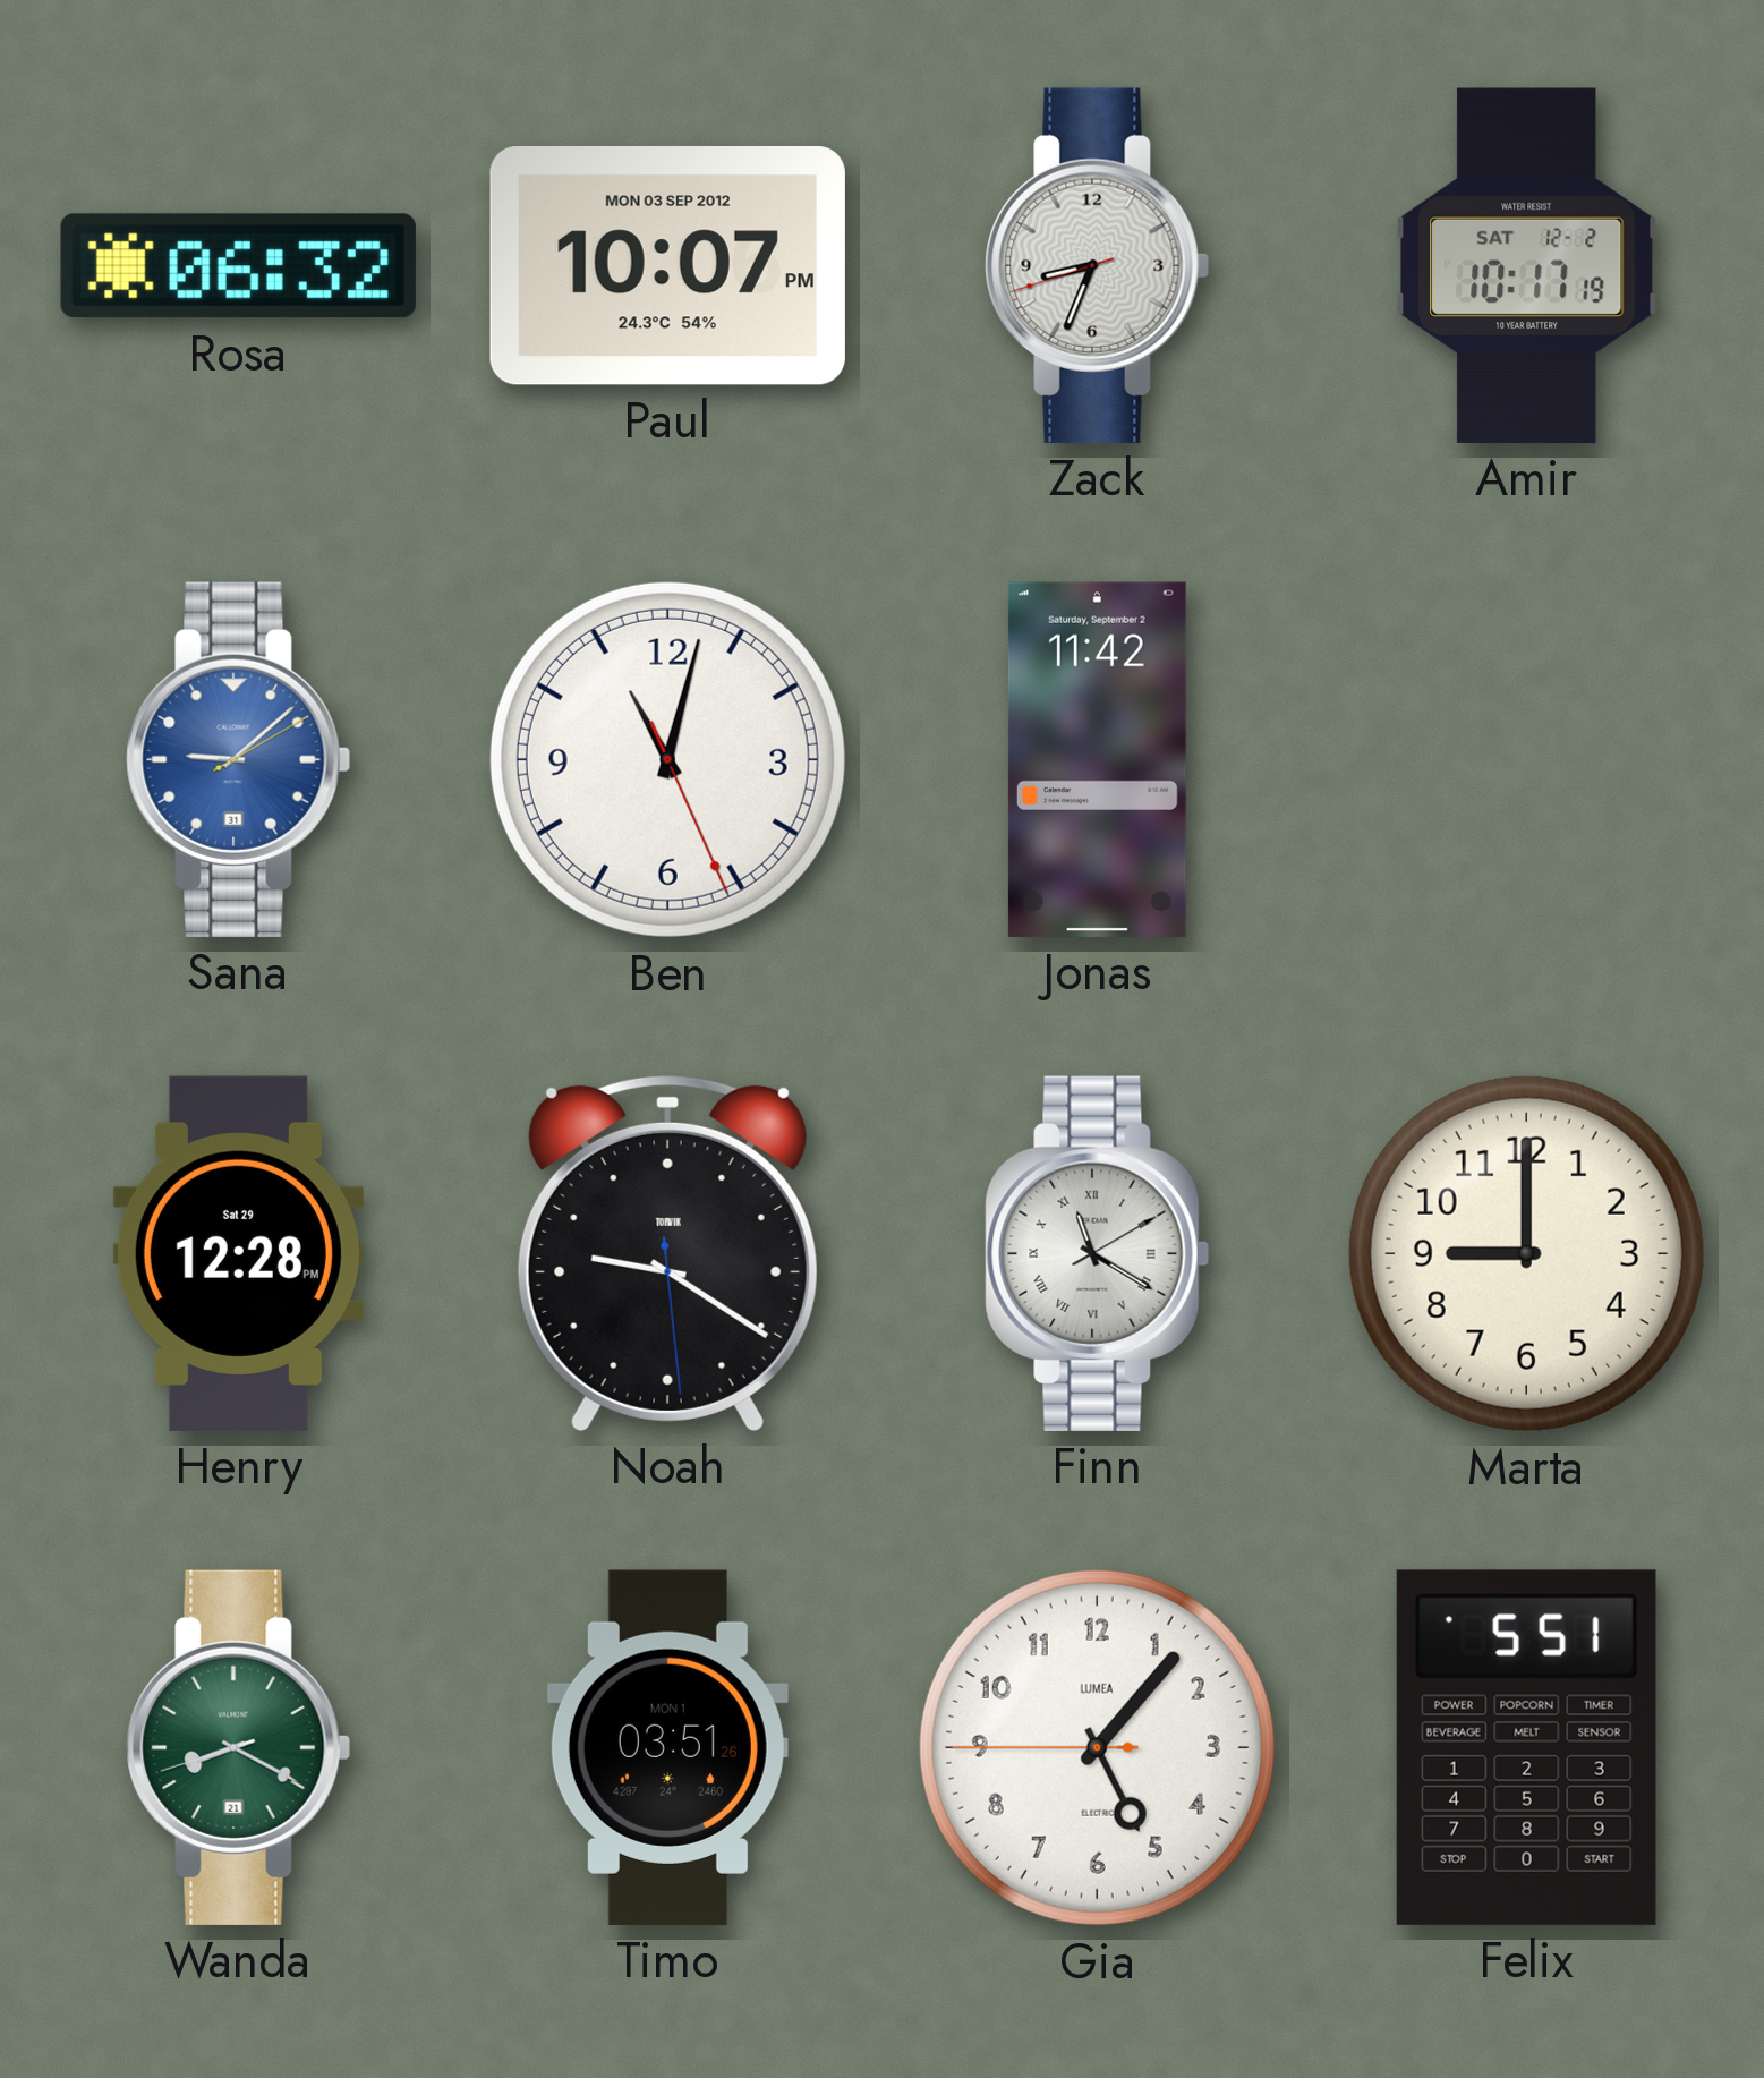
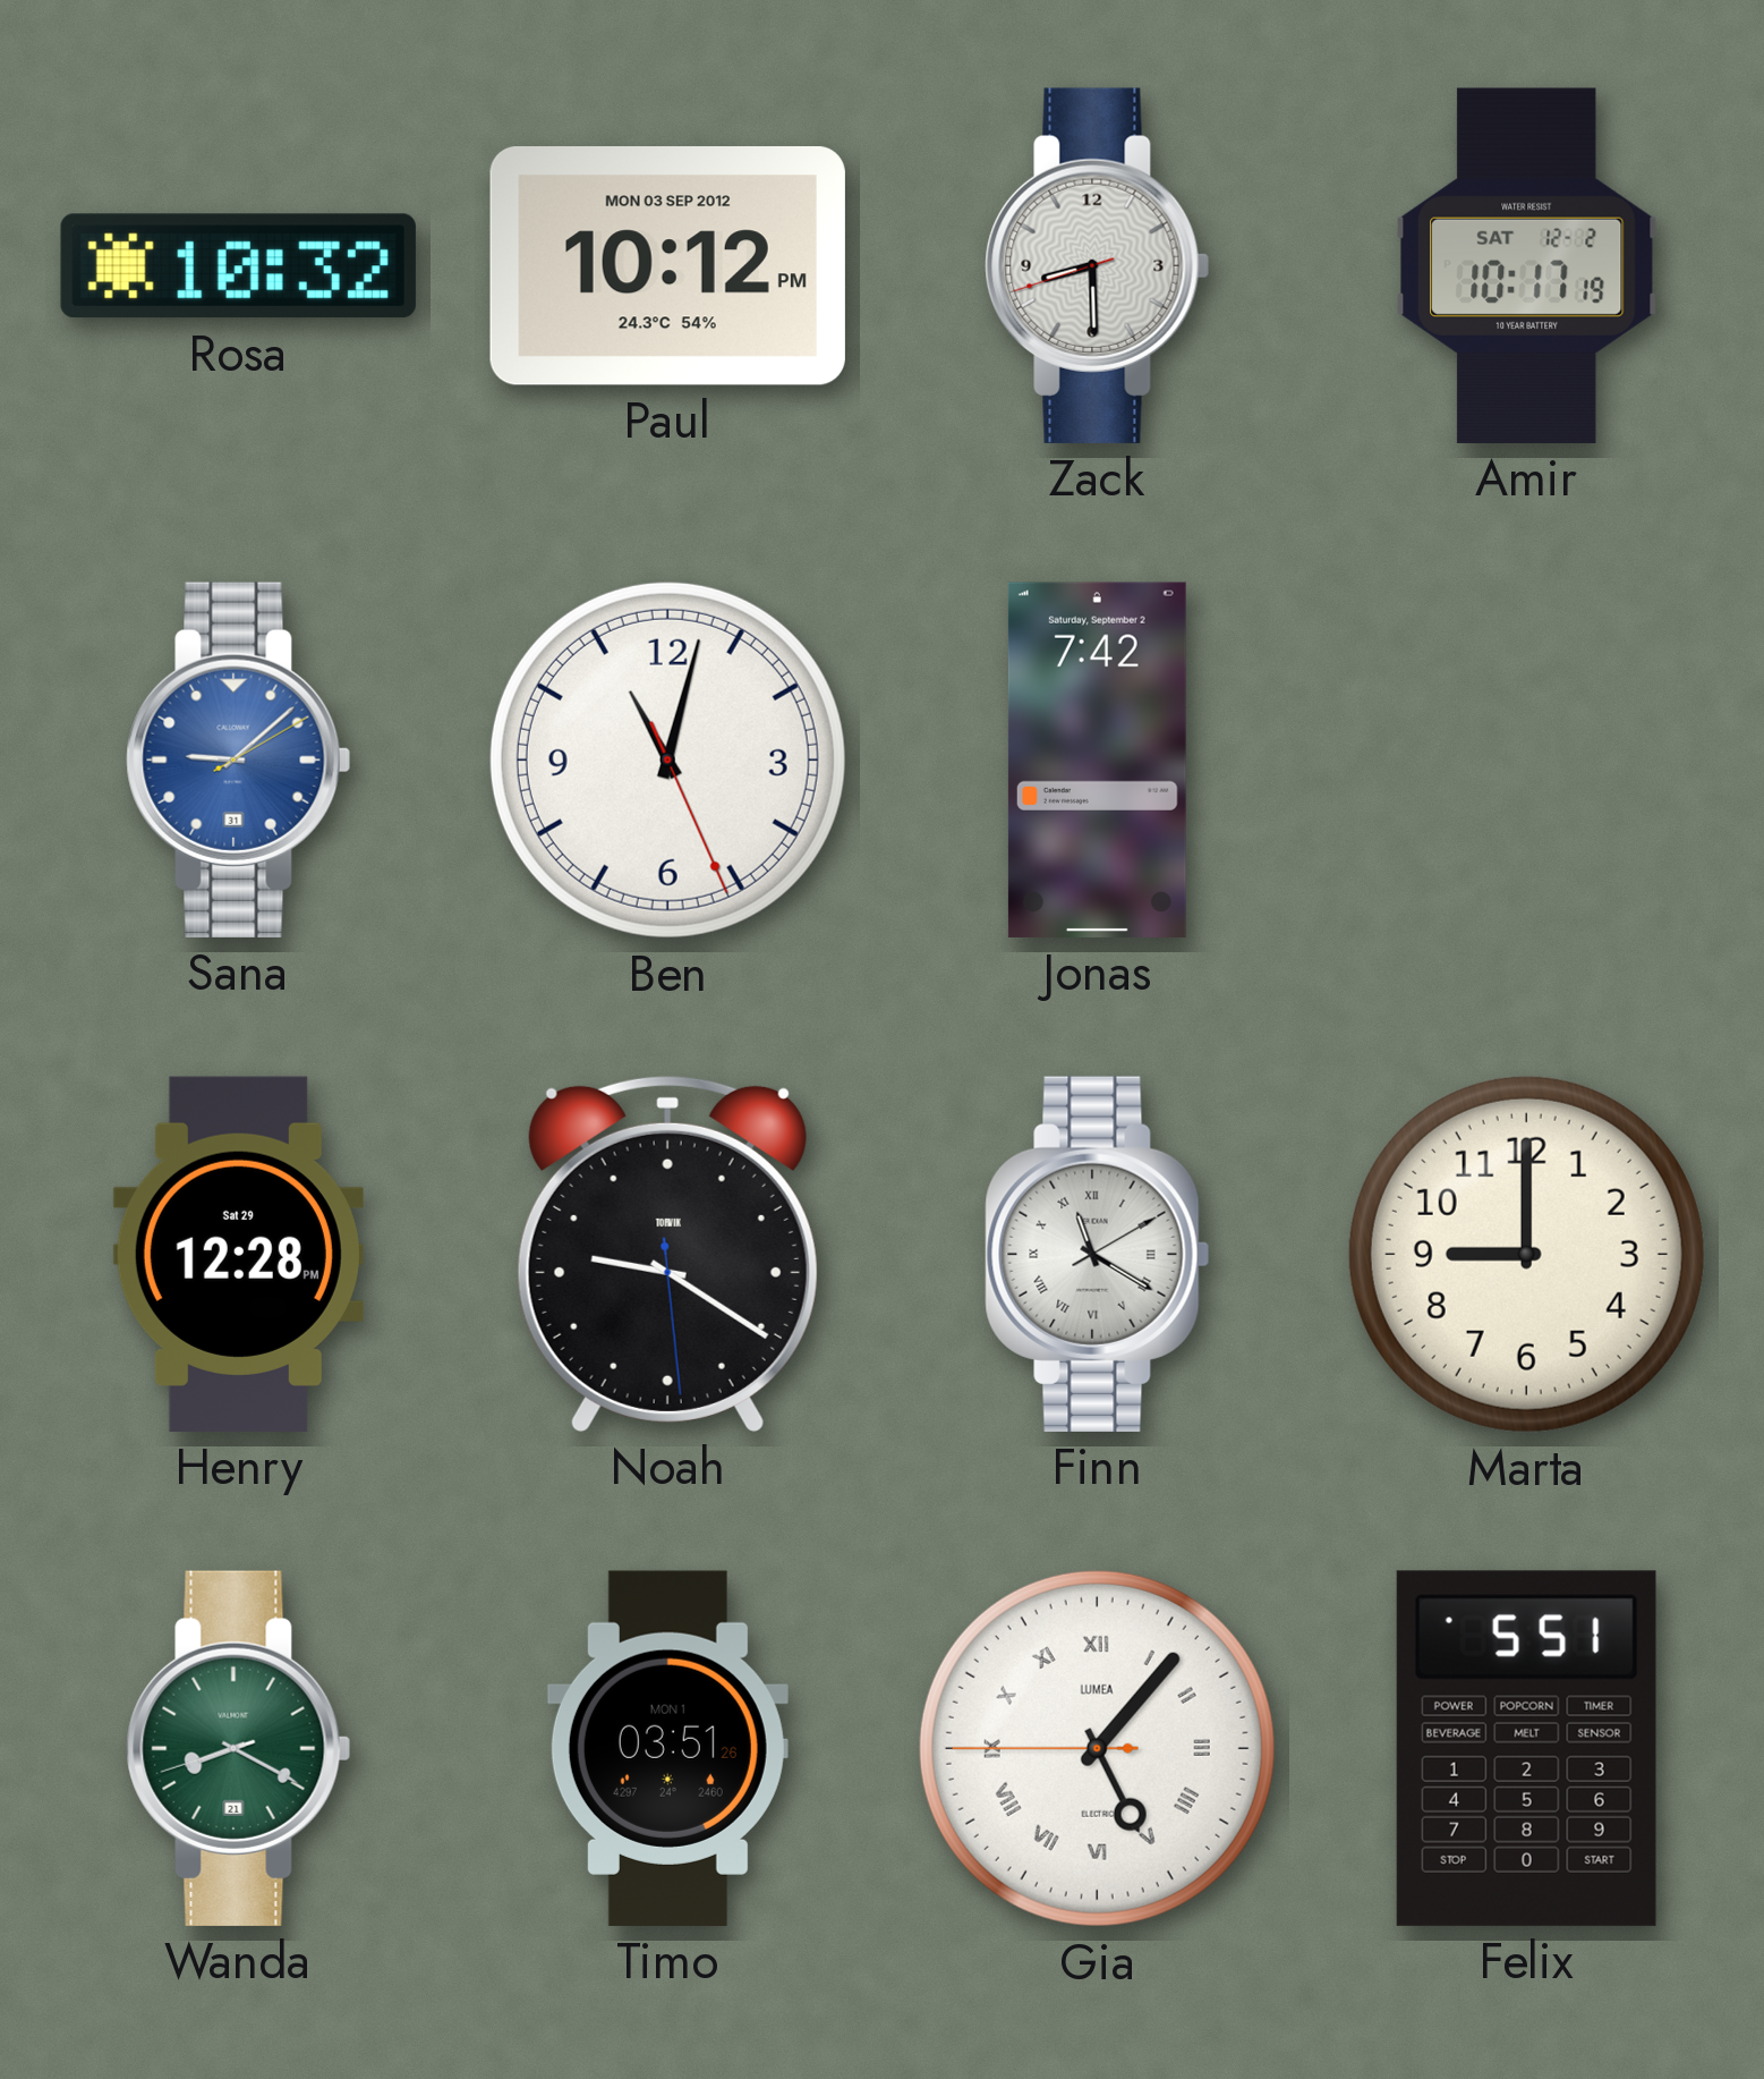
Rosa: 06:32 -> 10:32 (238, 266)
Paul: 10:07 -> 10:12 (667, 265)
Zack: 8:33 -> 8:29 (1098, 265)
Jonas: 11:42 -> 7:42 (1097, 760)
Gia numerals: Arabic -> Roman (1097, 1748)
